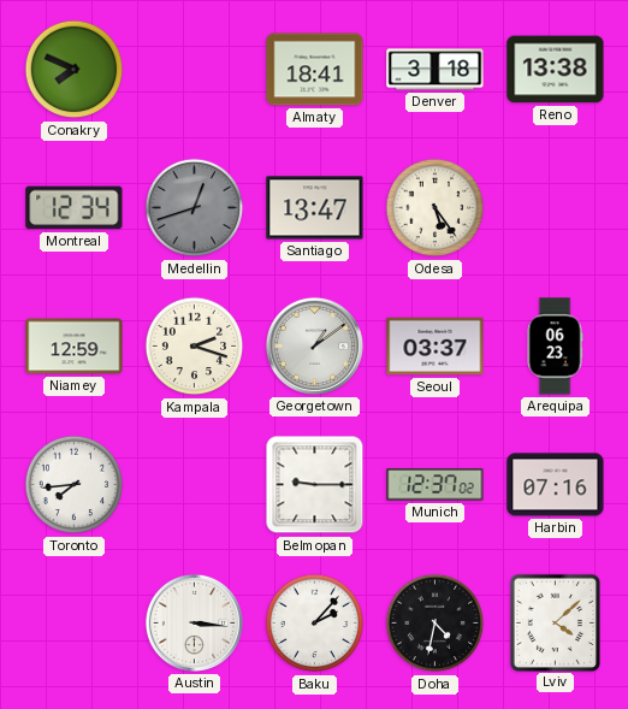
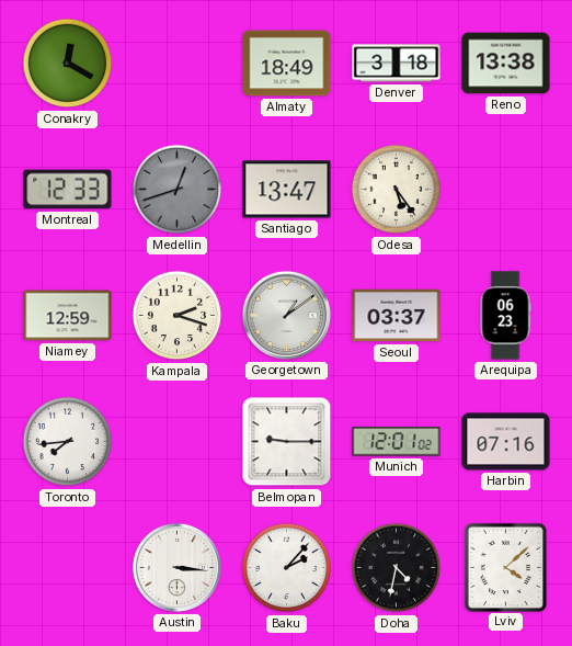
Conakry: 7:49 -> 12:20 (68, 64)
Almaty: 18:41 -> 18:49 (287, 64)
Montreal: 12:34 -> 12:33 (68, 190)
Munich: 12:37 -> 12:01 (397, 442)
